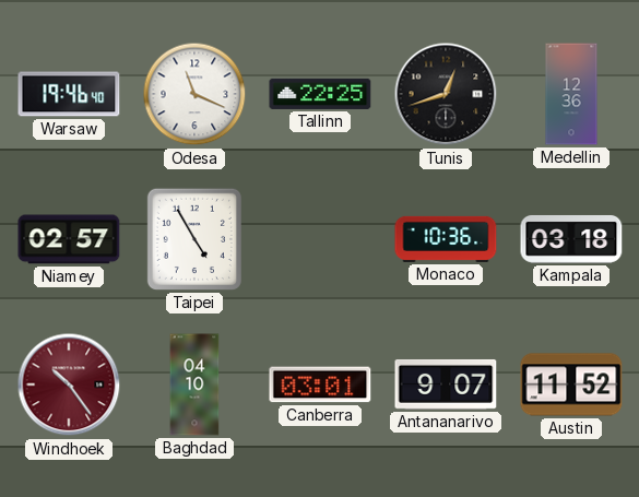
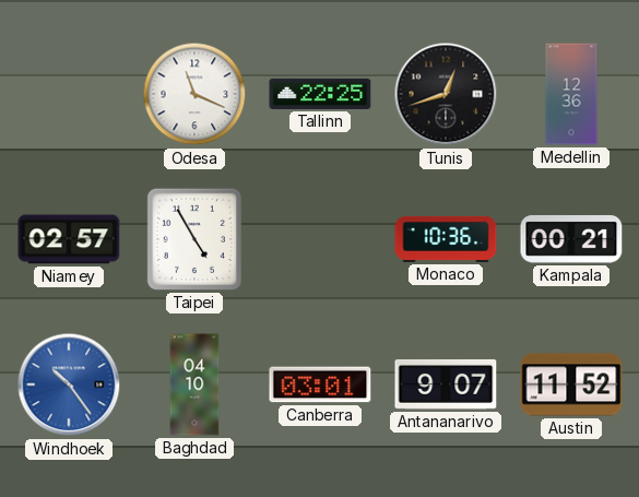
Warsaw: 19:46 -> none (69, 94)
Kampala: 03:18 -> 00:21 (571, 239)
Windhoek dial: burgundy -> blue (69, 384)
